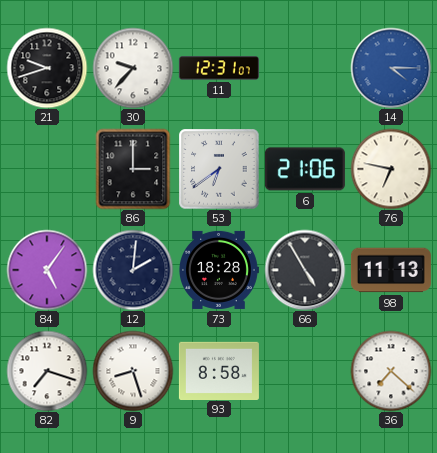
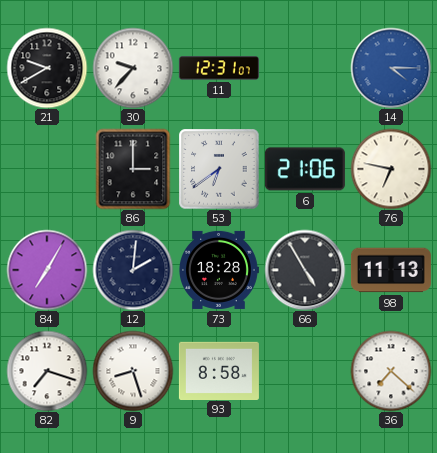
21: 9:42 -> 9:40 (47, 68)
84: 5:06 -> 7:05 (47, 270)
